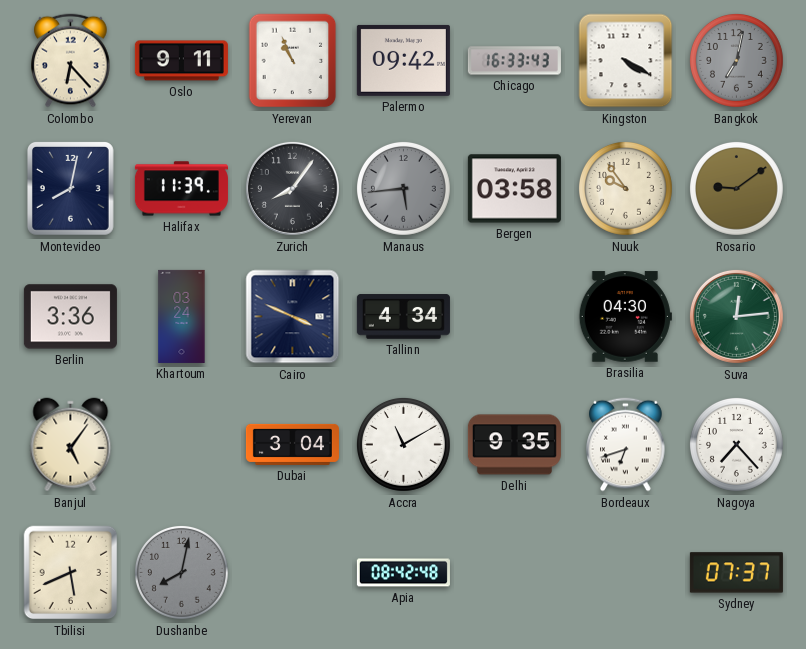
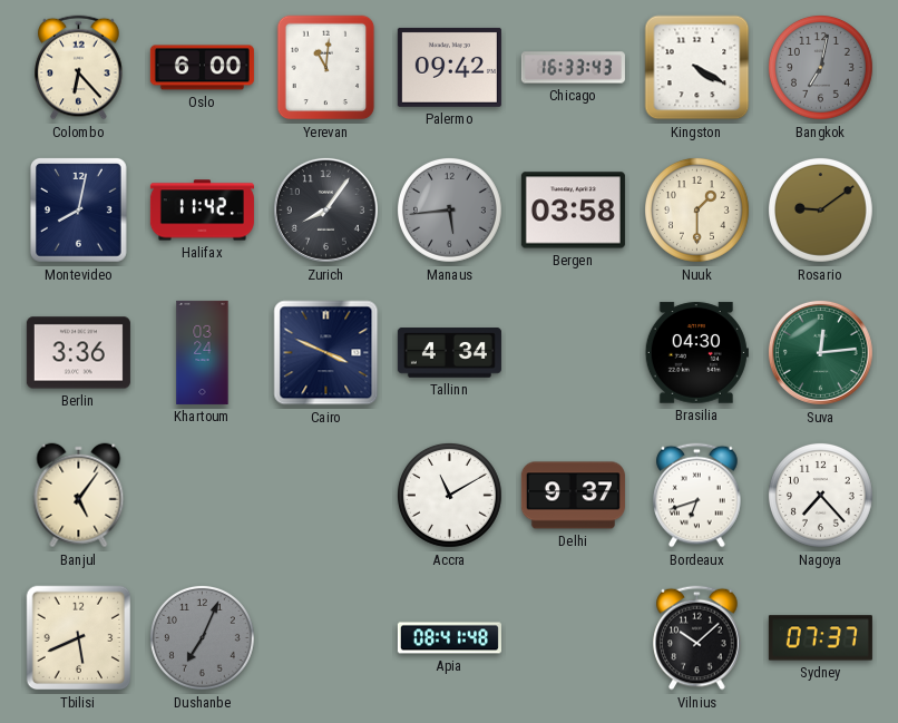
Oslo: 9:11 -> 6:00 (202, 68)
Yerevan: 10:56 -> 11:01 (326, 68)
Halifax: 11:39 -> 11:42 (202, 211)
Nuuk: 9:54 -> 1:30 (696, 209)
Dubai: 3:04 -> none (292, 444)
Delhi: 9:35 -> 9:37 (573, 496)
Dushanbe: 8:02 -> 7:04 (202, 637)
Apia: 08:42 -> 08:41 (449, 638)
Vilnius: none -> 10:08 (697, 638)
